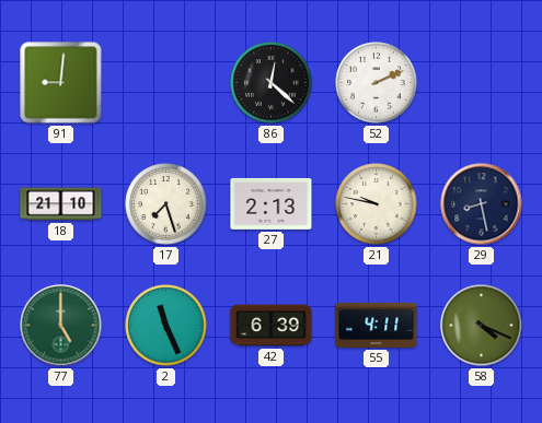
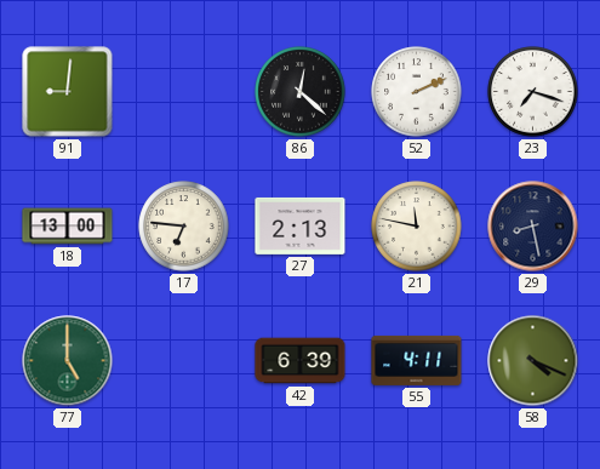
23: none -> 7:18 (533, 92)
18: 21:10 -> 13:00 (68, 227)
17: 7:27 -> 6:46 (184, 227)
21: 9:47 -> 11:47 (417, 227)
2: 11:26 -> none (166, 326)
